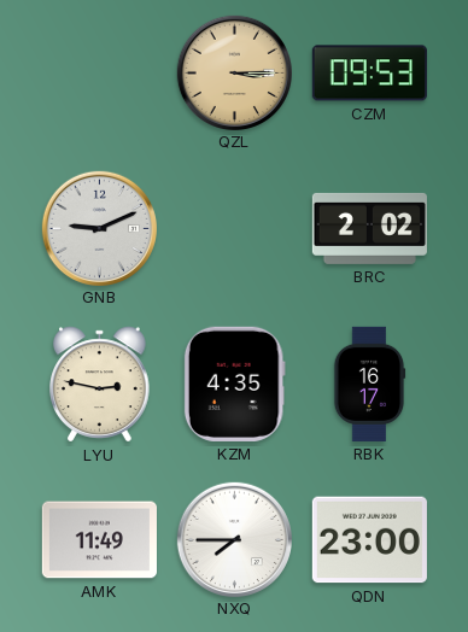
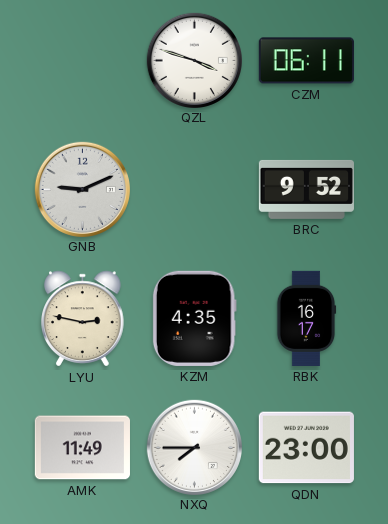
QZL: 3:15 -> 3:48 (194, 60)
QZL dial: champagne -> white (194, 60)
CZM: 09:53 -> 06:11 (306, 61)
BRC: 2:02 -> 9:52 (306, 189)
